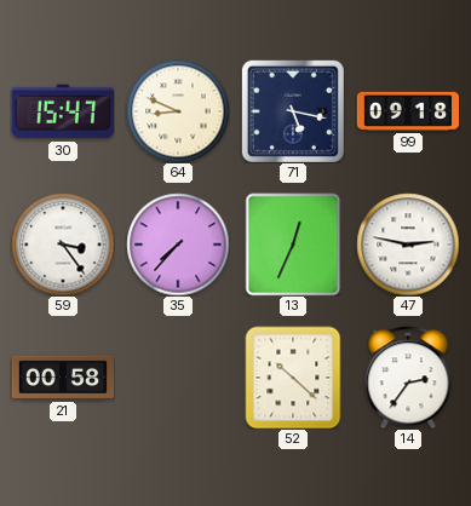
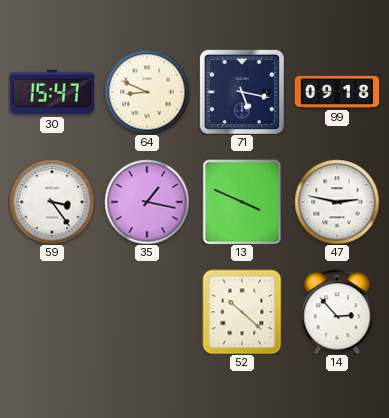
35: 7:37 -> 1:17 (147, 202)
13: 12:34 -> 3:49 (242, 202)
21: 00:58 -> none (63, 378)
14: 2:36 -> 2:53 (337, 312)
